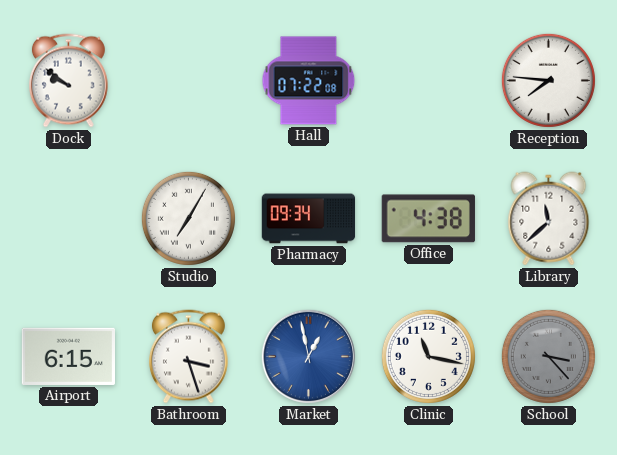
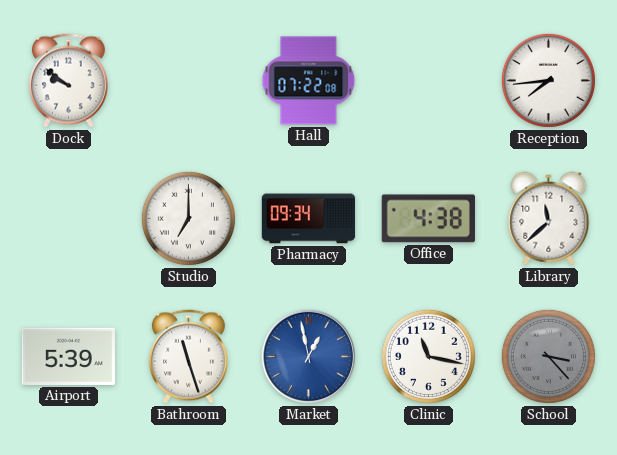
Reception: 7:46 -> 7:44 (548, 80)
Studio: 7:05 -> 7:00 (188, 218)
Airport: 6:15 -> 5:39 (68, 356)
Bathroom: 3:27 -> 11:27 (188, 357)
